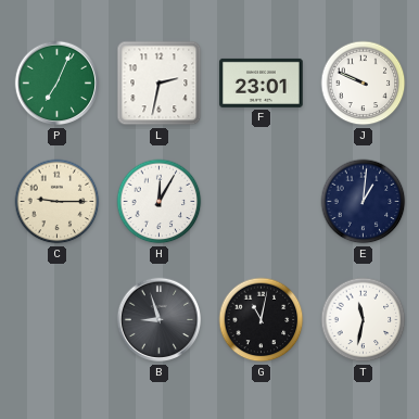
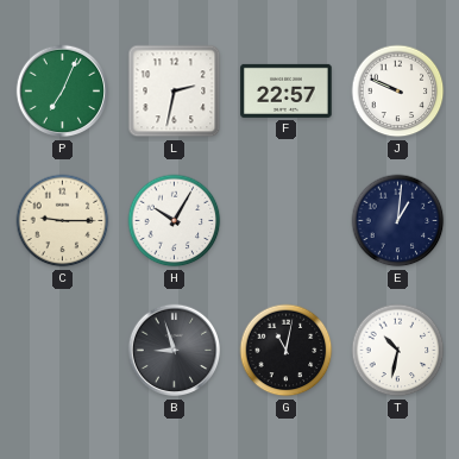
F: 23:01 -> 22:57 (287, 90)
H: 12:05 -> 10:05 (175, 221)
T: 11:32 -> 10:32 (398, 351)
